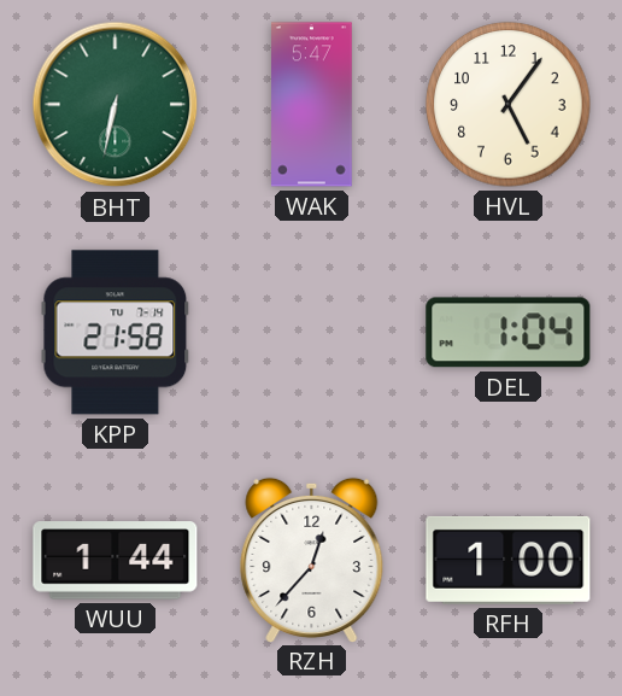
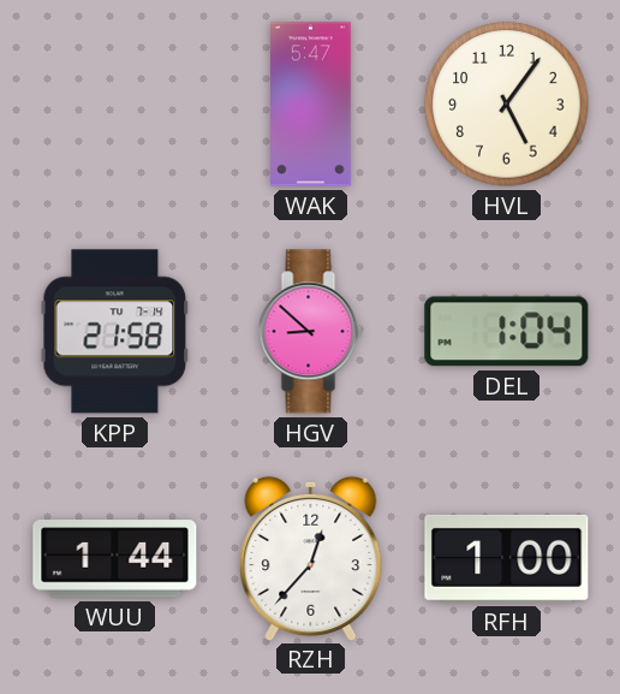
BHT: 6:32 -> none (116, 105)
HGV: none -> 8:52 (311, 332)
